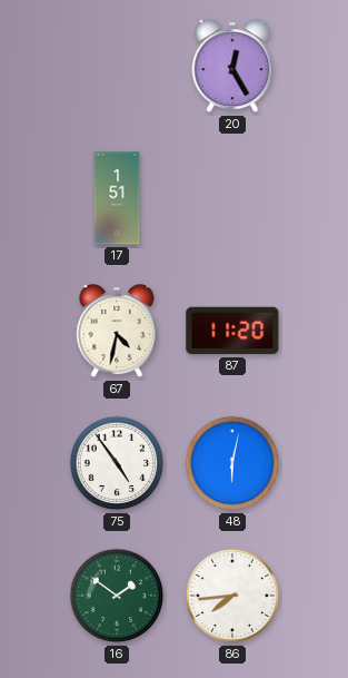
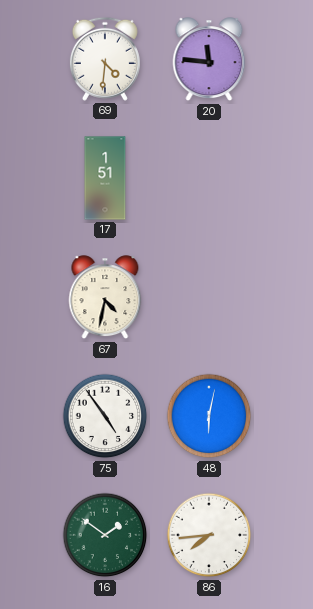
69: none -> 4:31 (105, 59)
20: 12:25 -> 11:46 (209, 60)
87: 11:20 -> none (232, 331)
